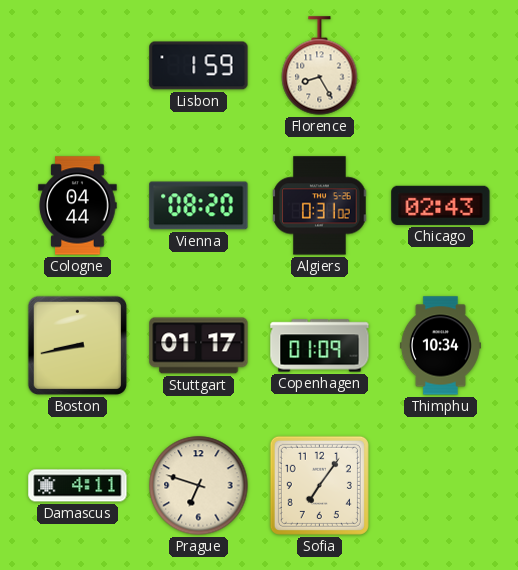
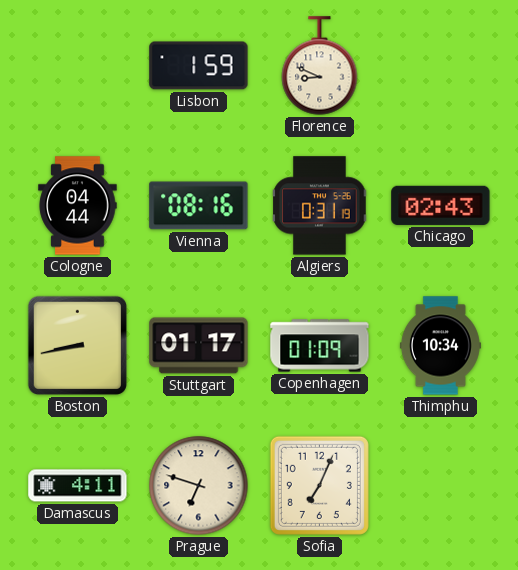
Florence: 8:25 -> 8:49 (320, 66)
Vienna: 08:20 -> 08:16 (199, 206)
Algiers: 0:31:02 -> 0:31:19 (320, 206)
Sofia: 7:06 -> 7:04 (319, 485)
